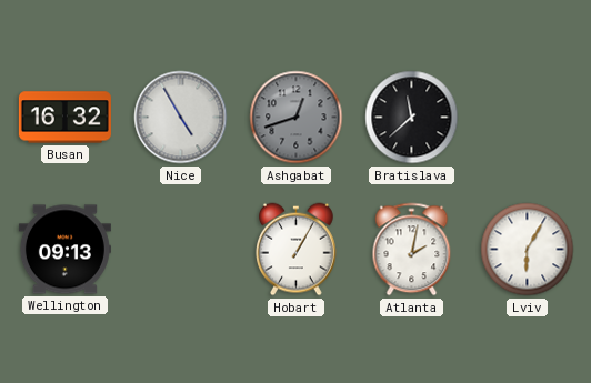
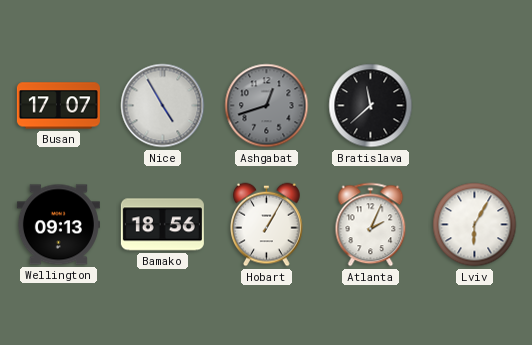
Busan: 16:32 -> 17:07 (58, 106)
Bamako: none -> 18:56 (162, 225)
Atlanta: 2:02 -> 2:04 (371, 225)
